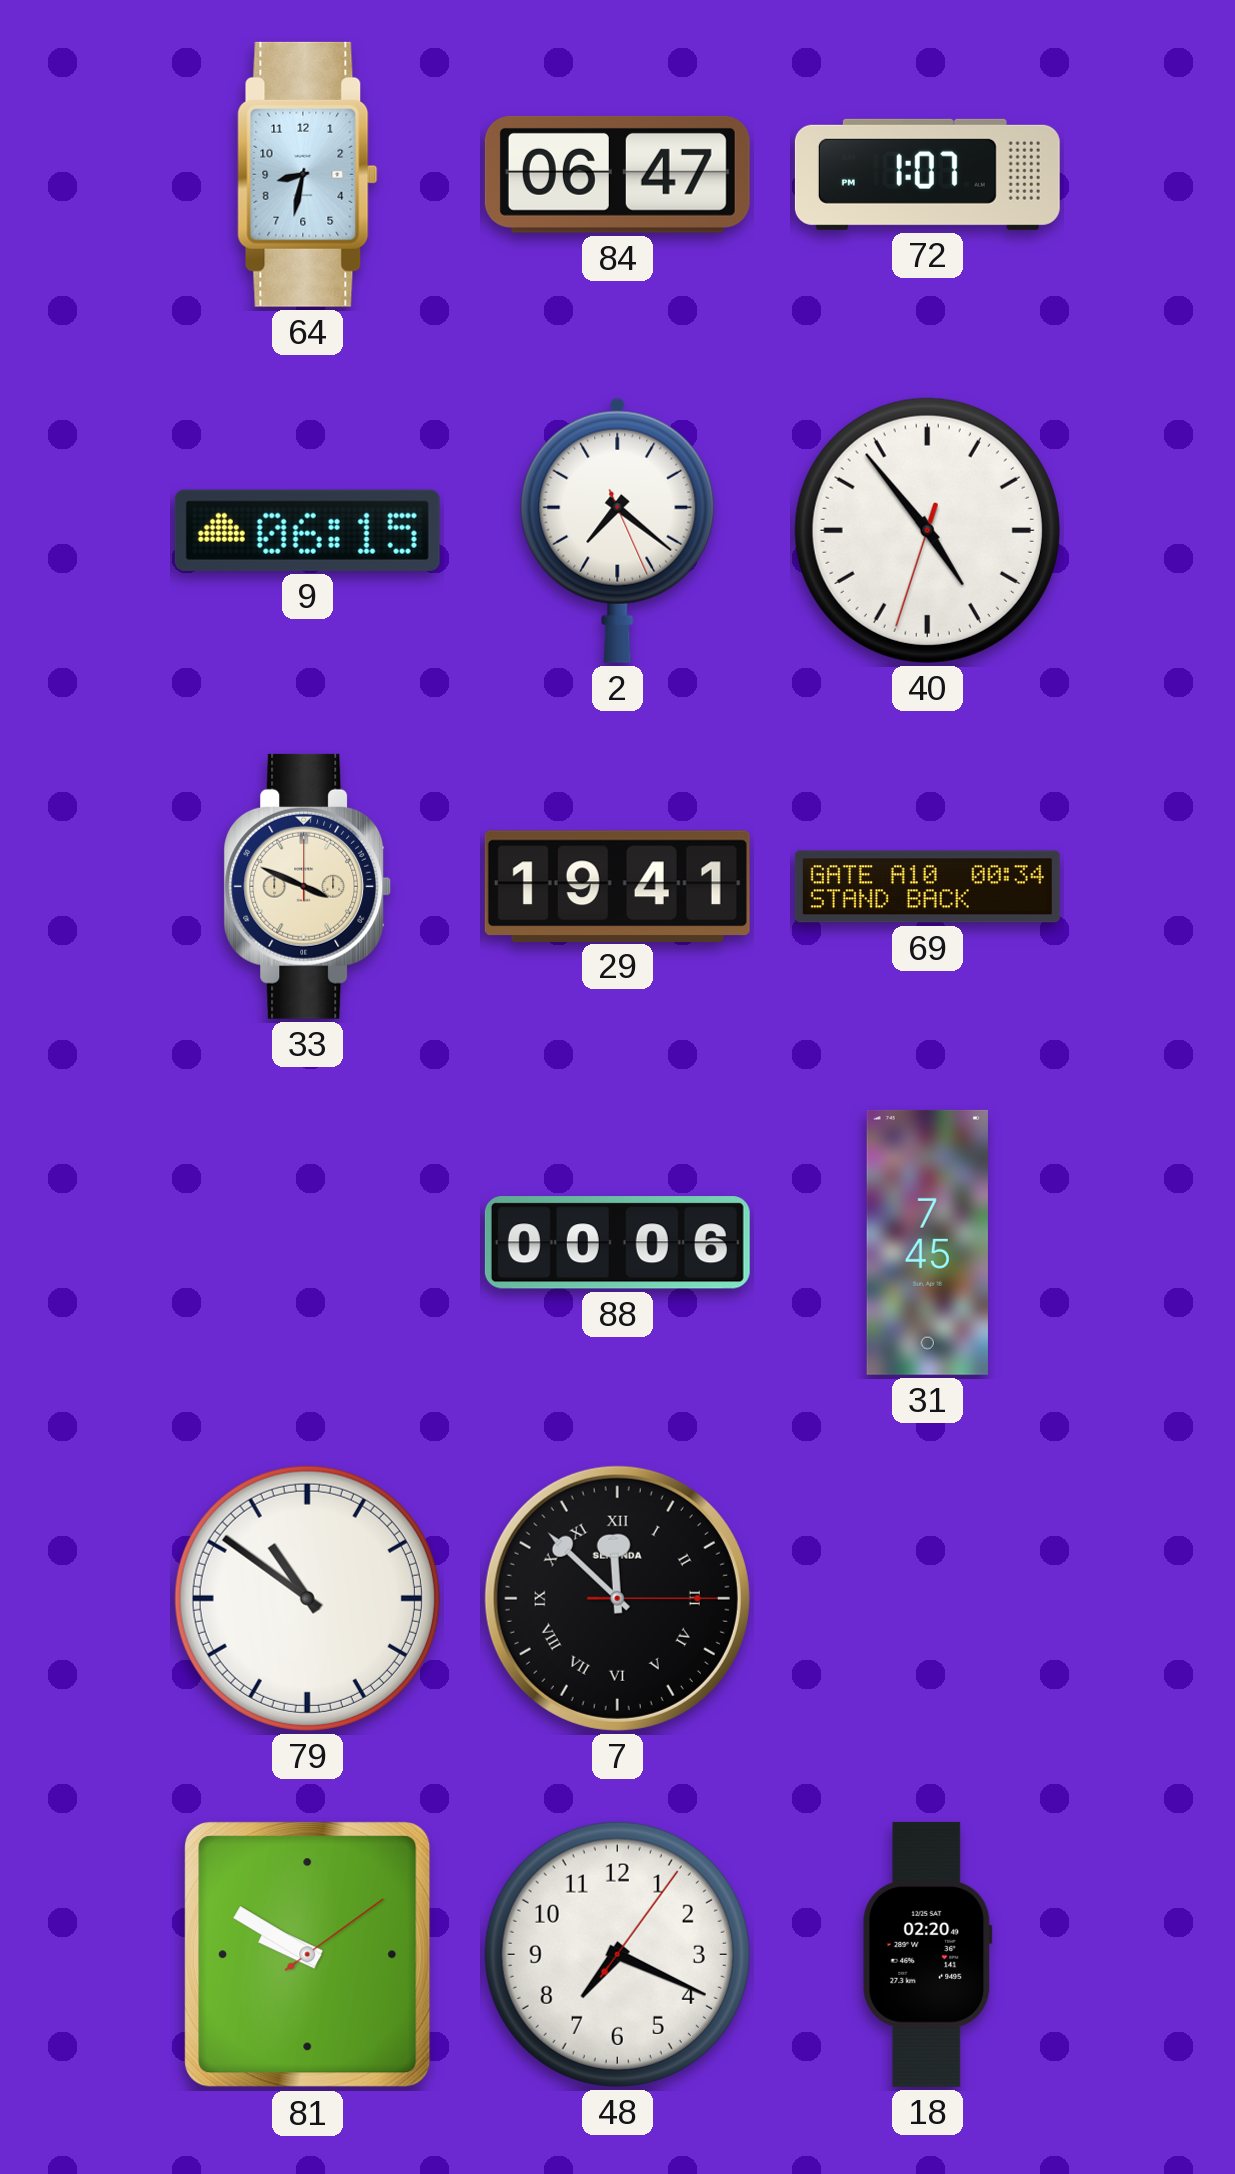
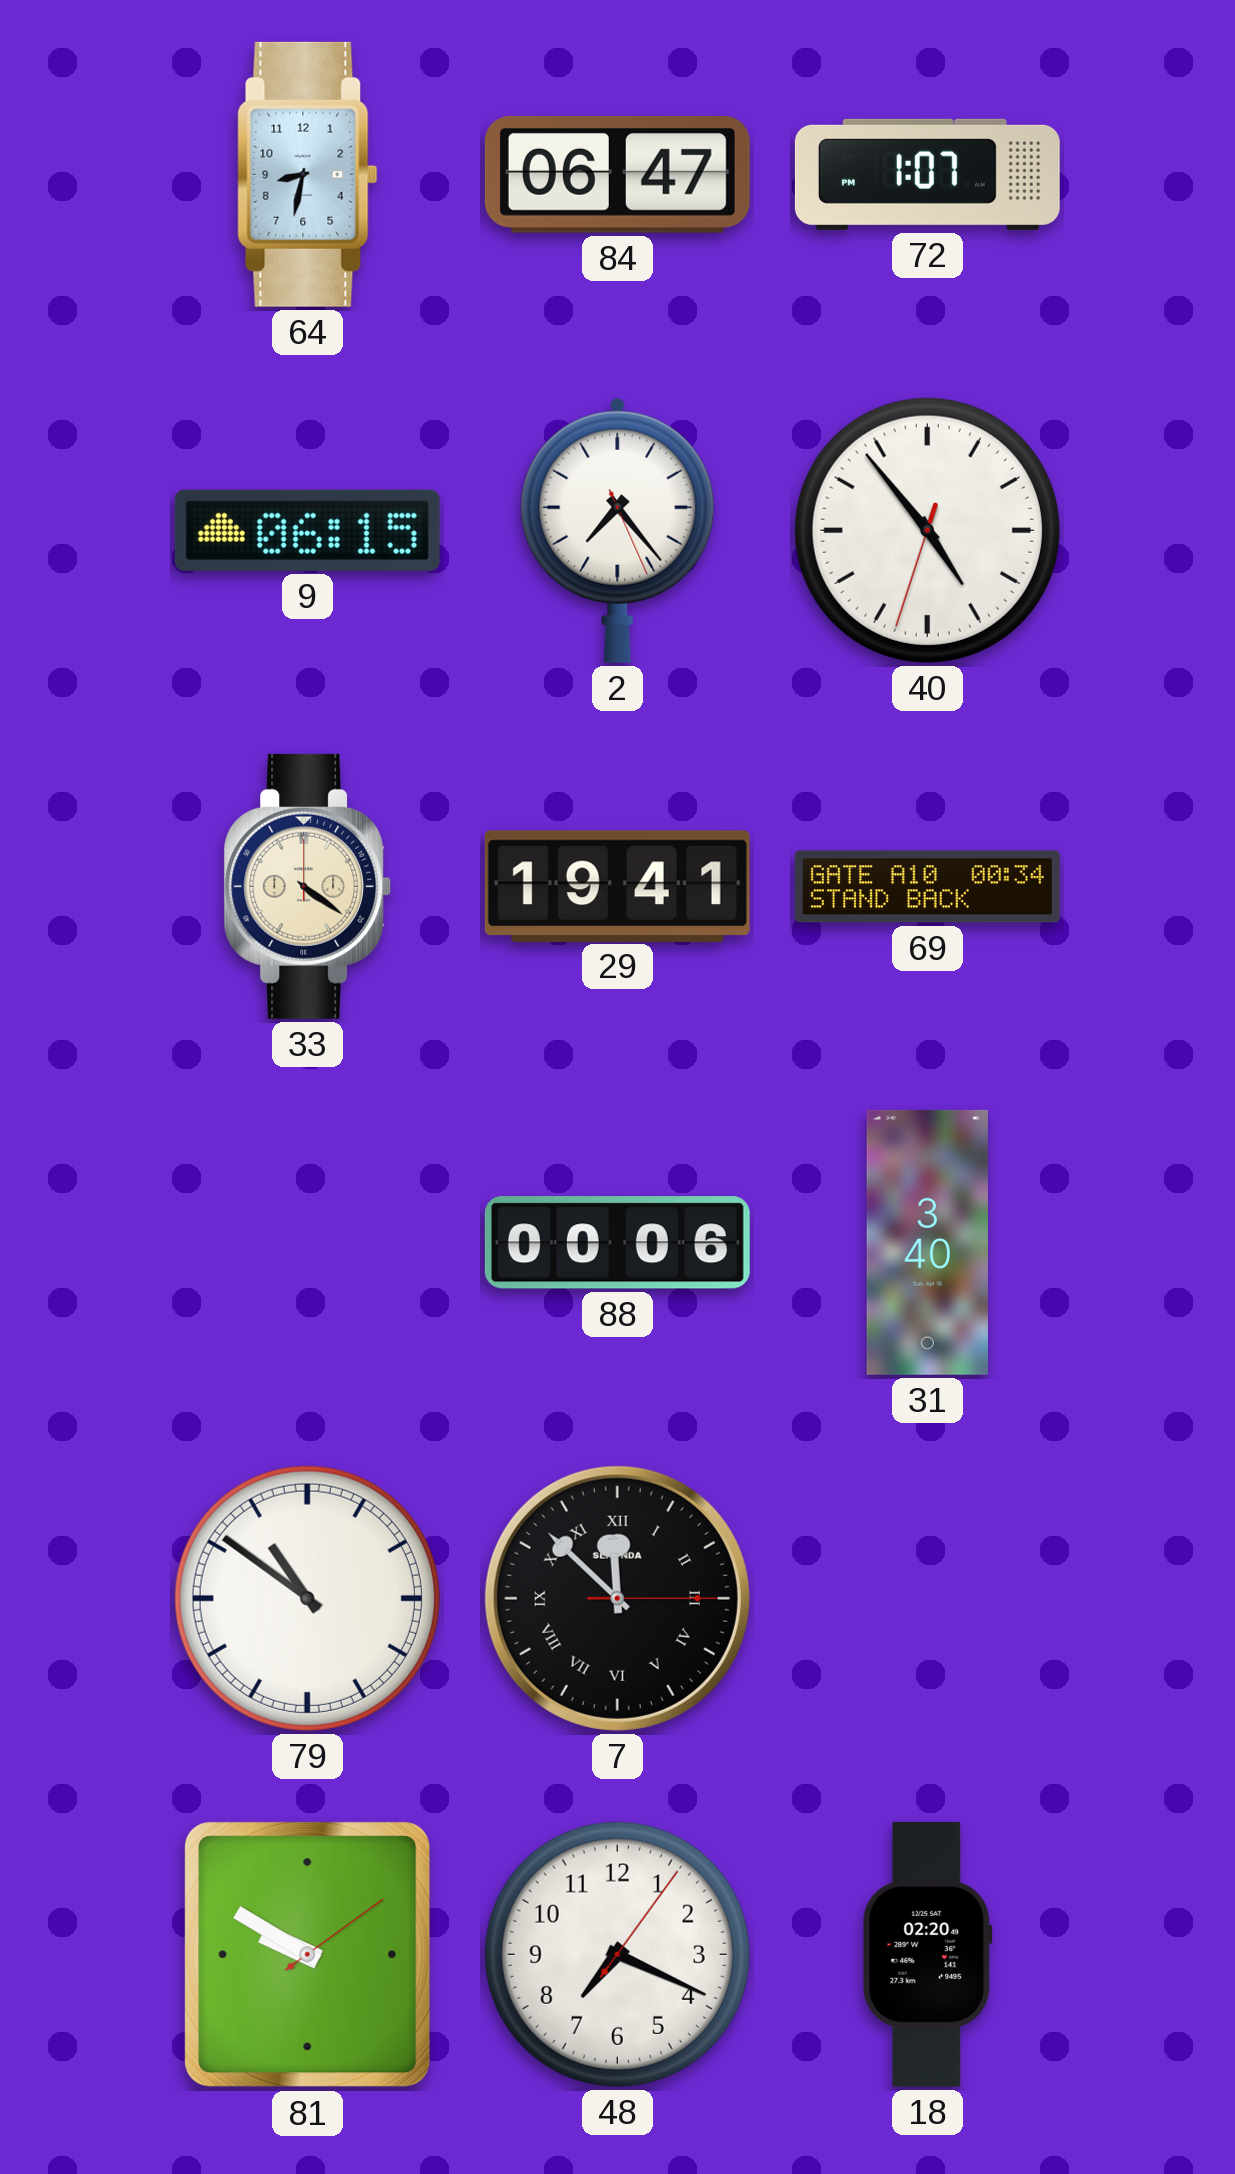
2: 7:21 -> 7:23 (618, 530)
33: 3:49 -> 4:21 (308, 886)
31: 7:45 -> 3:40 (927, 1242)
